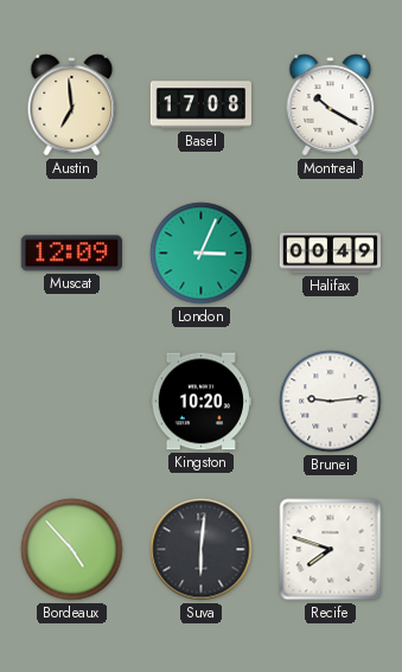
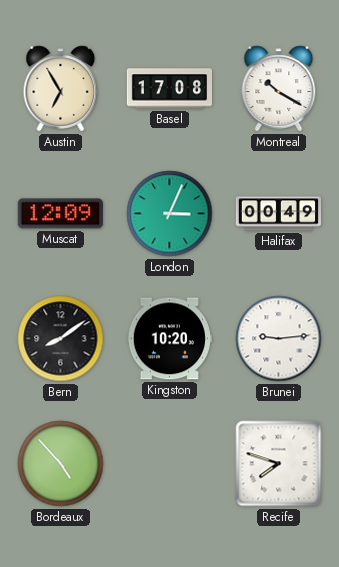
Austin: 6:59 -> 6:55 (61, 89)
Bern: none -> 8:09 (61, 339)
Suva: 6:01 -> none (202, 550)
